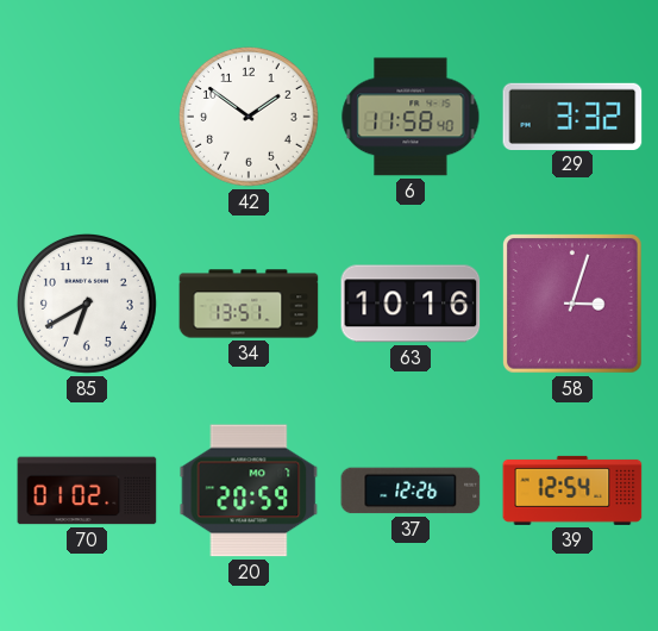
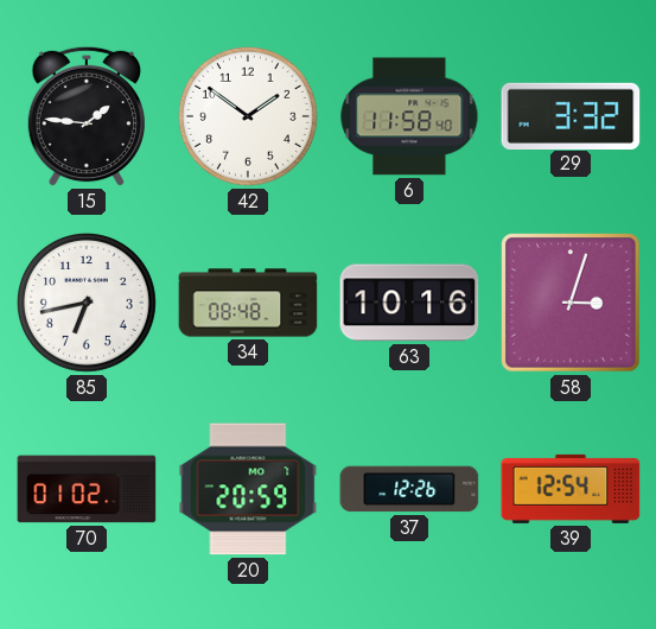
15: none -> 1:46 (85, 116)
85: 6:40 -> 6:43 (87, 303)
34: 13:51 -> 08:48 (248, 303)
